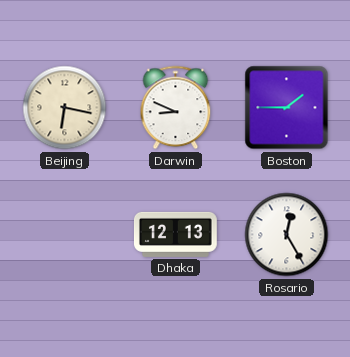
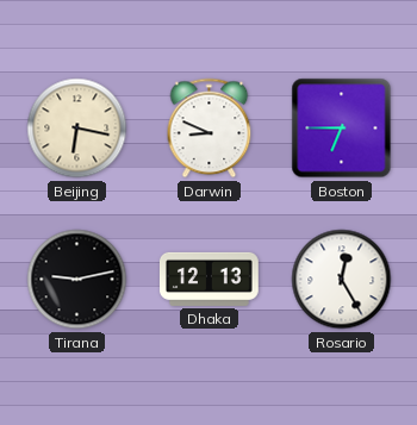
Boston: 1:45 -> 6:45 (342, 129)
Tirana: none -> 9:13 (77, 280)
